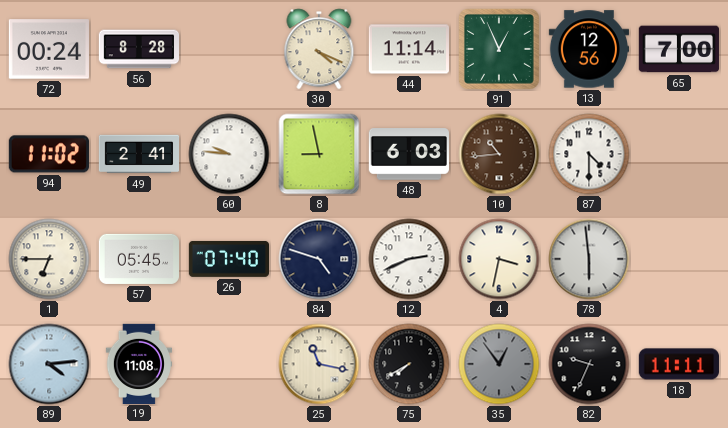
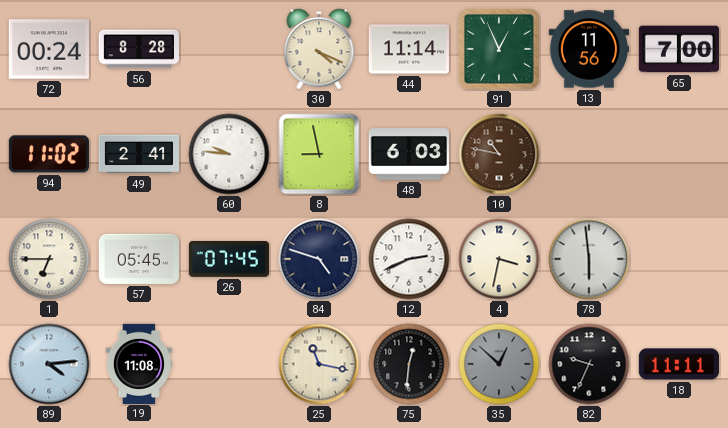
13: 12:56 -> 11:56 (588, 49)
10: 10:44 -> 10:47 (499, 154)
87: 4:30 -> none (589, 154)
26: 07:40 -> 07:45 (228, 259)
75: 7:40 -> 12:31 (409, 364)
35: 12:54 -> 12:52 (499, 364)
